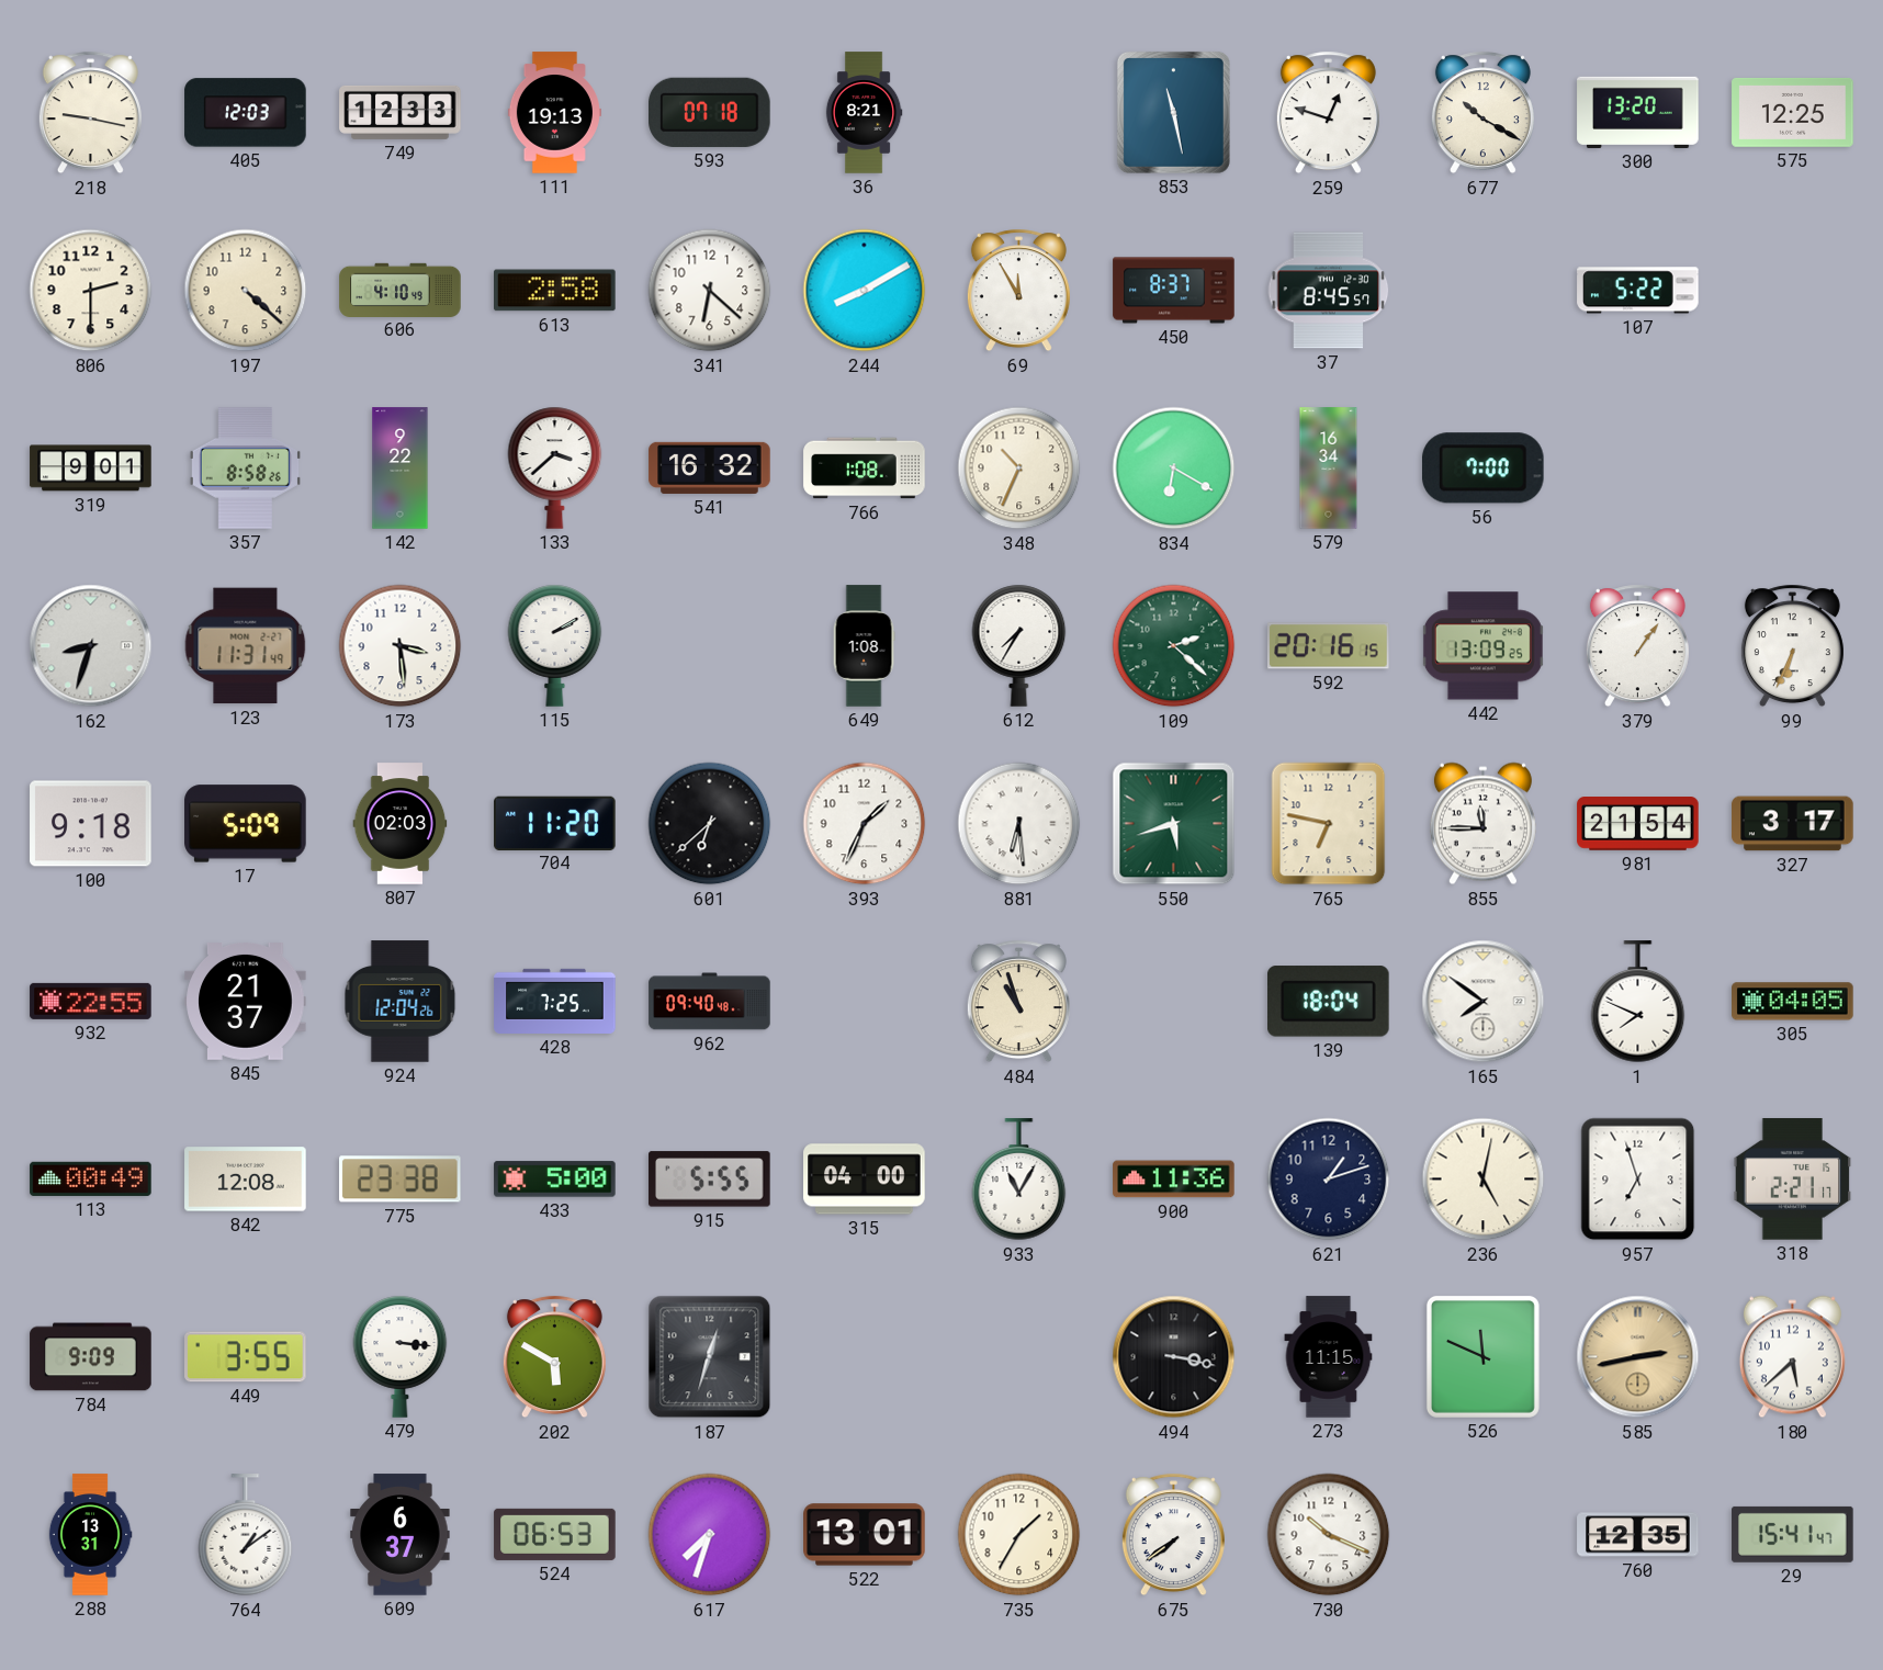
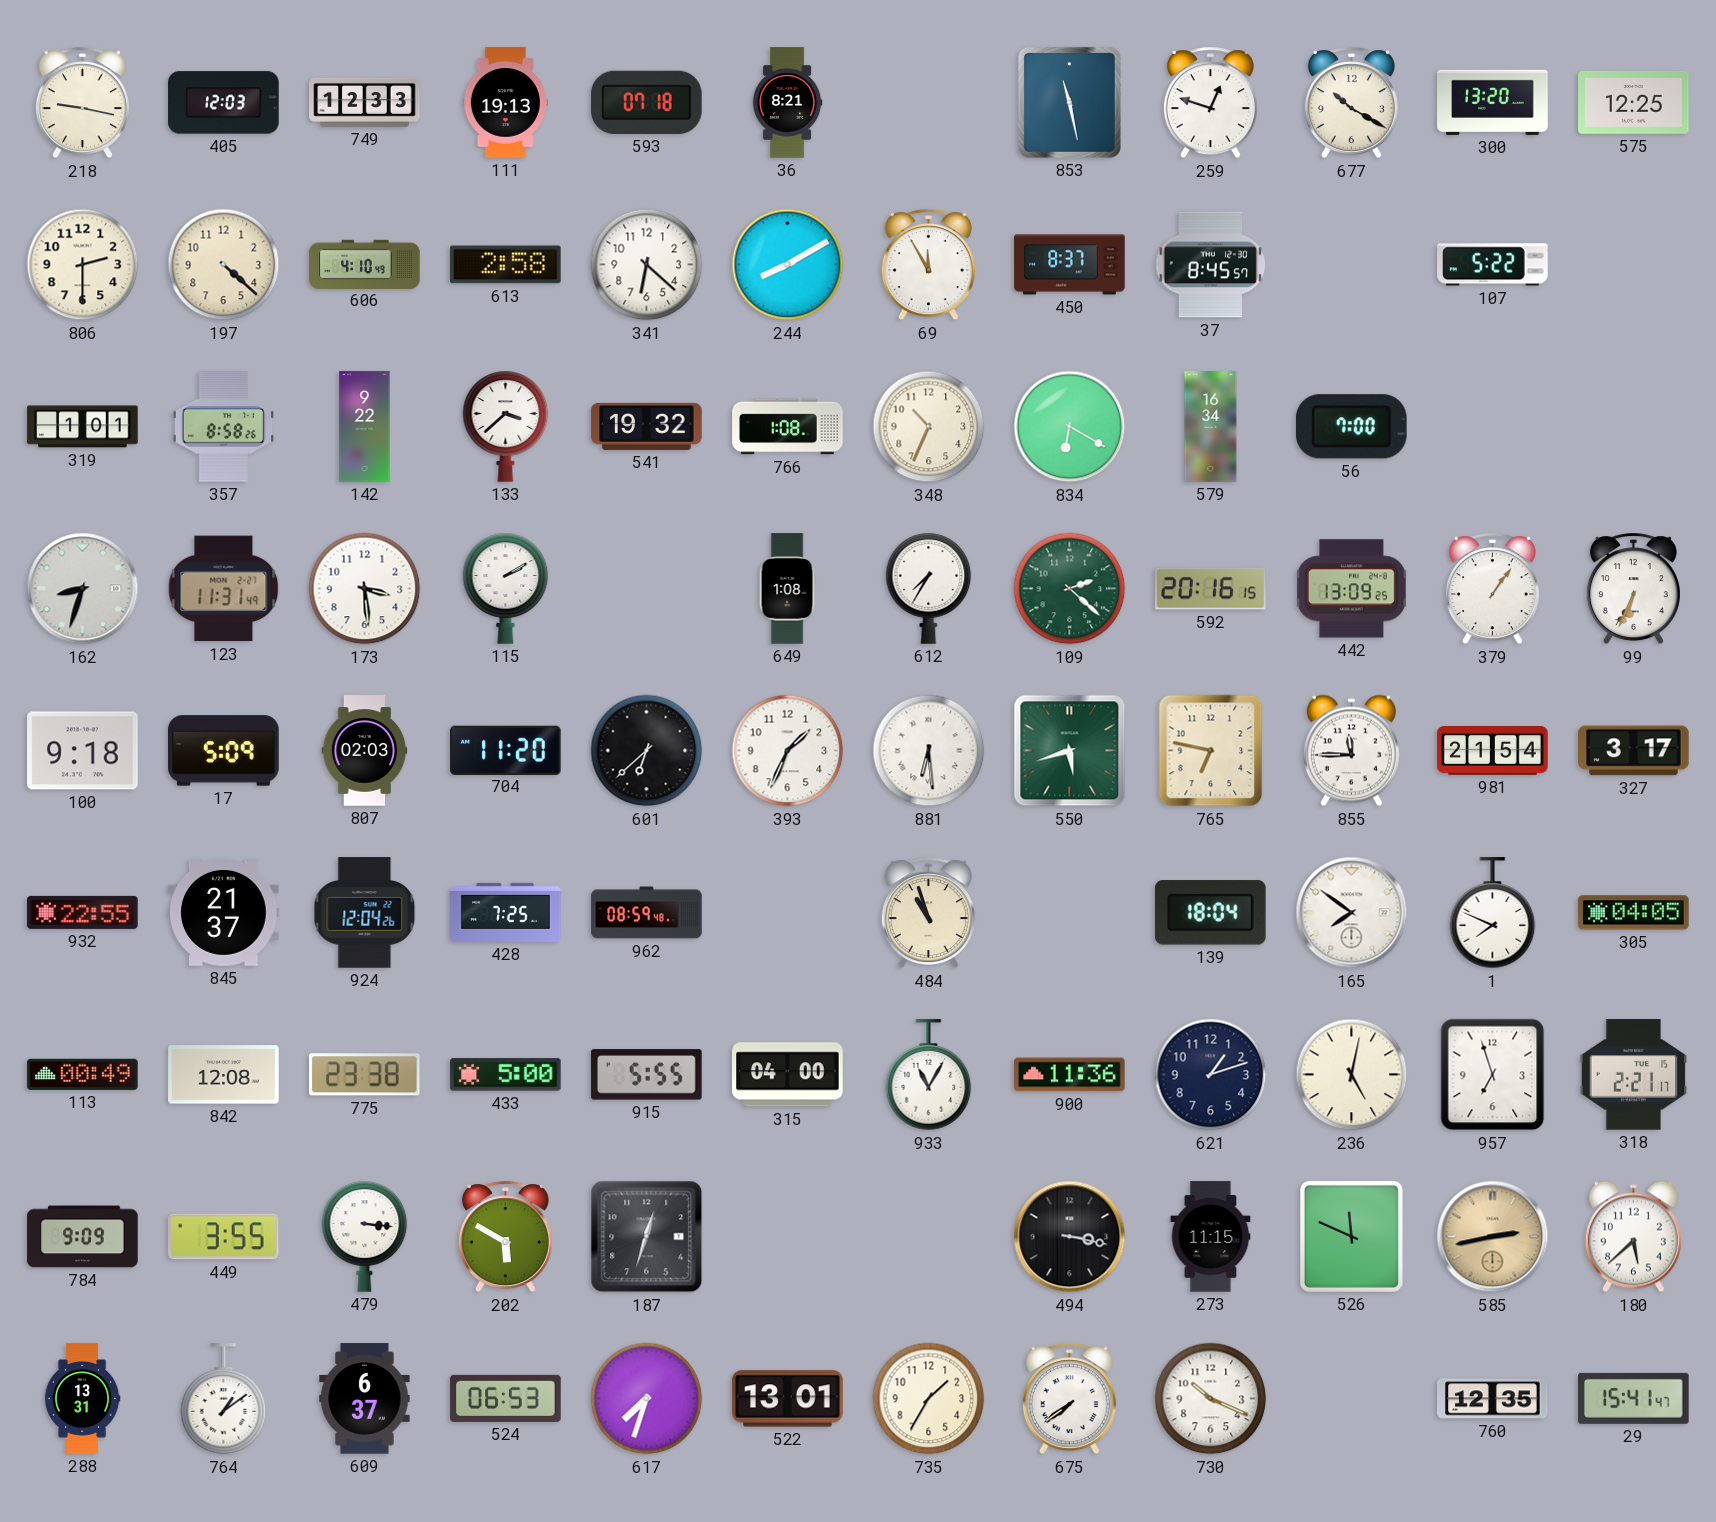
319: 9:01 -> 1:01 (83, 427)
541: 16:32 -> 19:32 (647, 426)
962: 09:40 -> 08:59 (647, 913)
